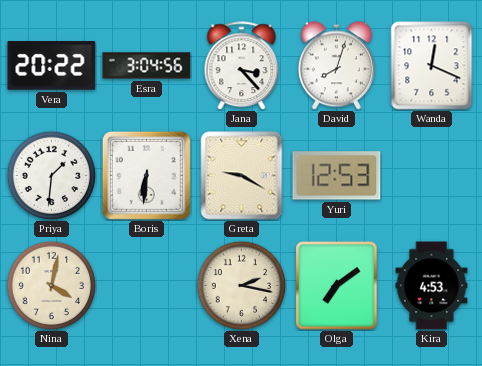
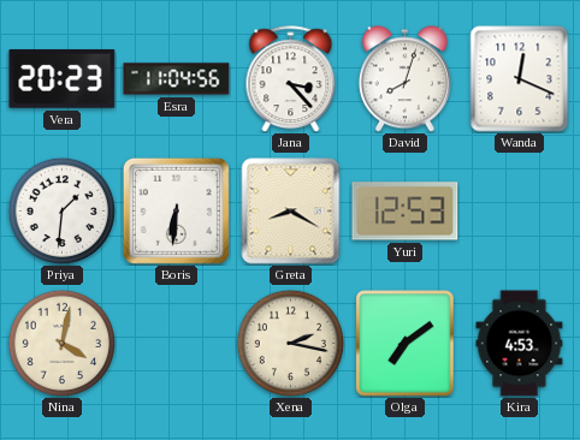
Vera: 20:22 -> 20:23 (63, 79)
Esra: 3:04 -> 11:04 (177, 79)
Greta: 9:20 -> 8:20 (291, 212)
